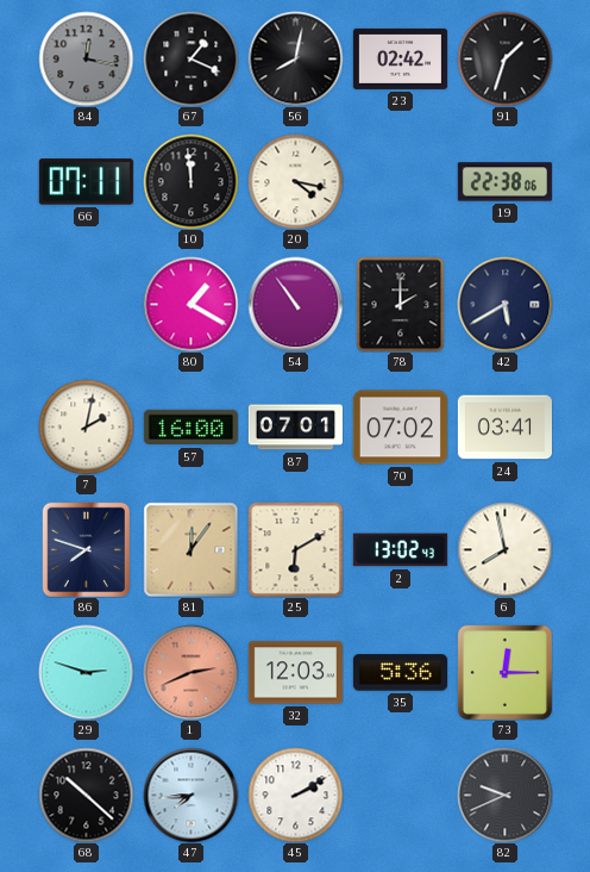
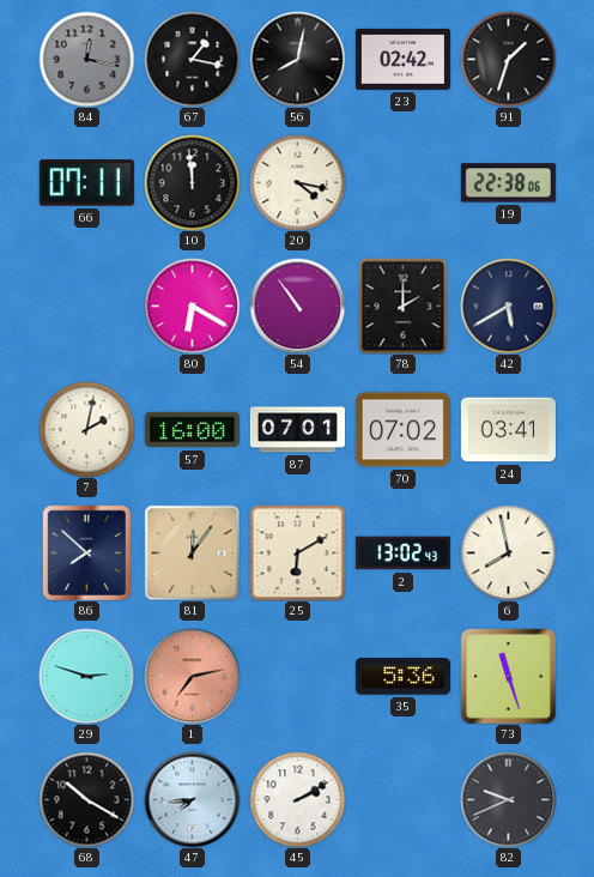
67: 1:19 -> 1:17 (192, 59)
80: 1:20 -> 6:20 (192, 306)
86: 7:48 -> 7:52 (86, 552)
1: 2:41 -> 7:13 (192, 676)
32: 12:03 -> none (295, 673)
73: 12:15 -> 11:27 (508, 676)
68: 10:22 -> 10:20 (86, 799)
